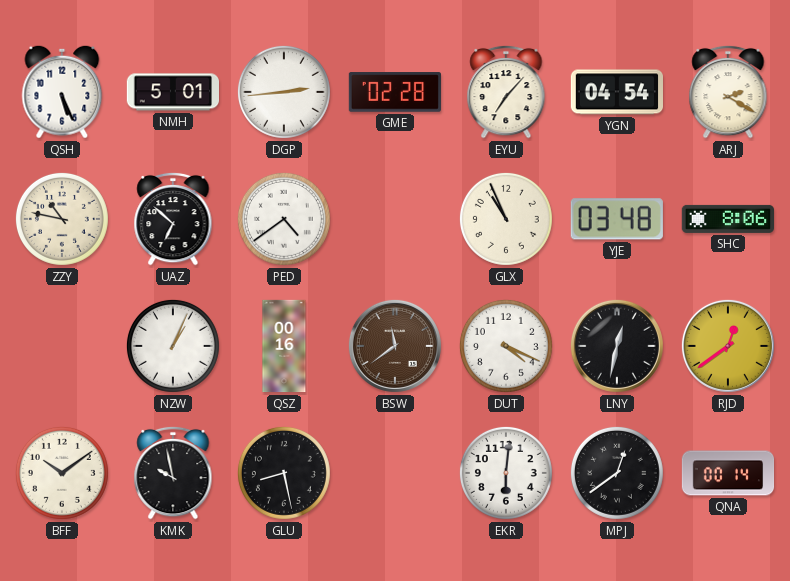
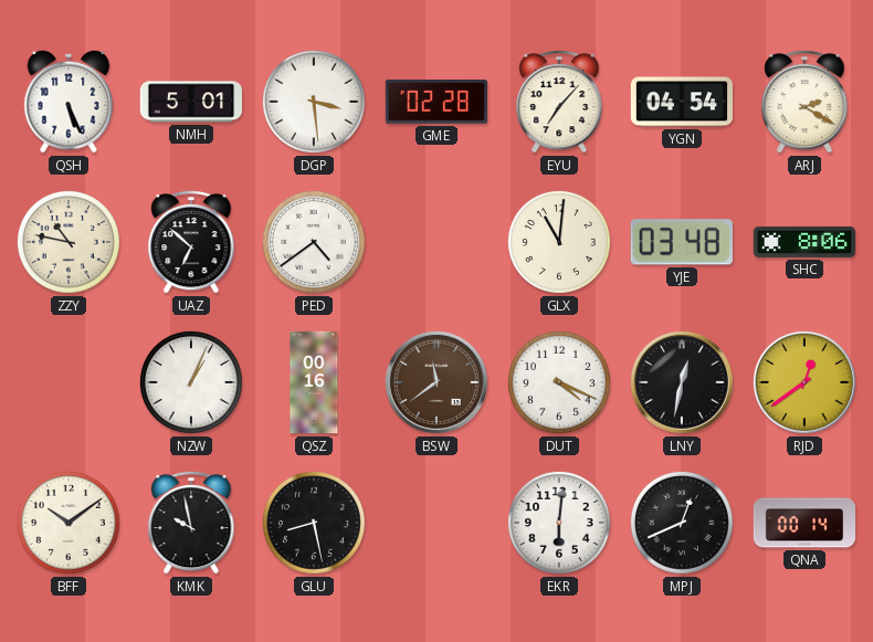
DGP: 2:44 -> 3:29 (314, 102)
GLX: 10:56 -> 11:01 (559, 242)
MPJ: 12:39 -> 12:41 (682, 523)
